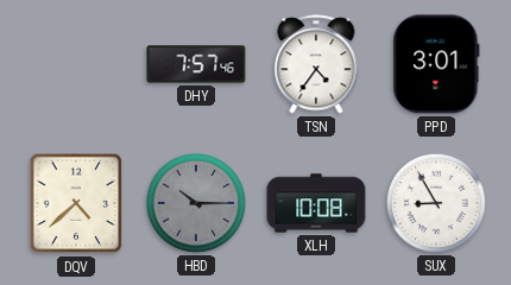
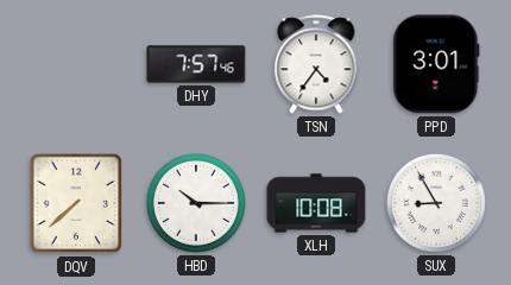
DQV: 4:38 -> 7:38 (76, 203)
HBD dial: grey -> white (196, 203)
